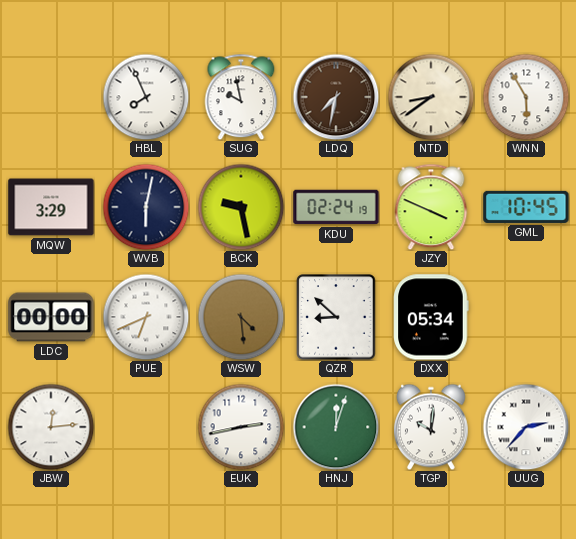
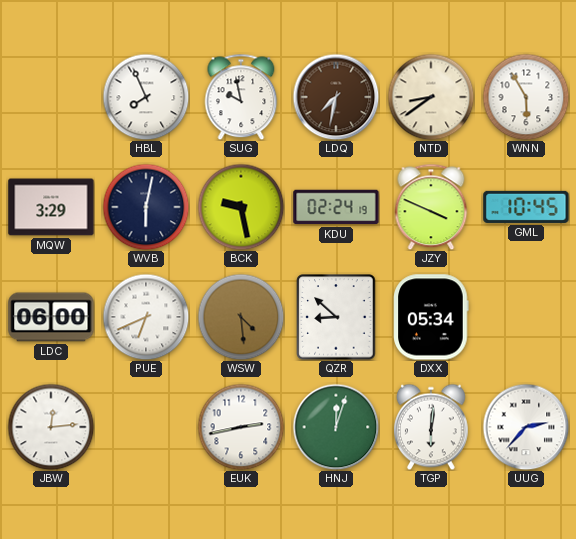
LDC: 00:00 -> 06:00 (51, 317)
TGP: 10:01 -> 6:01 (431, 427)
